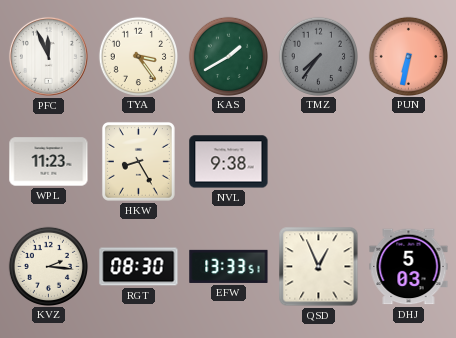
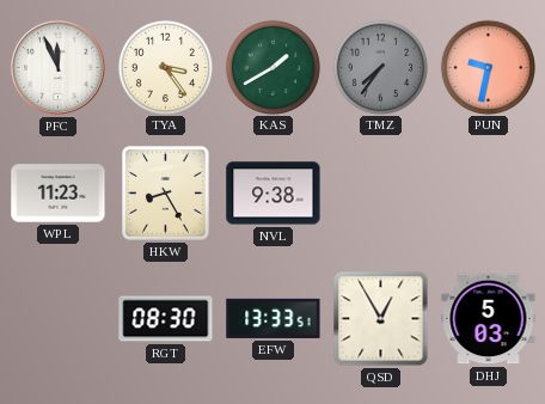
PUN: 6:32 -> 9:32 (488, 67)
KVZ: 2:16 -> none (48, 266)
QSD: 12:56 -> 12:55 (381, 319)
